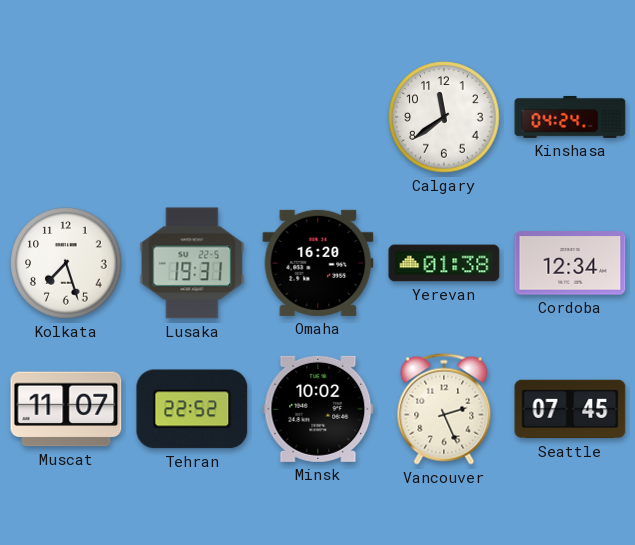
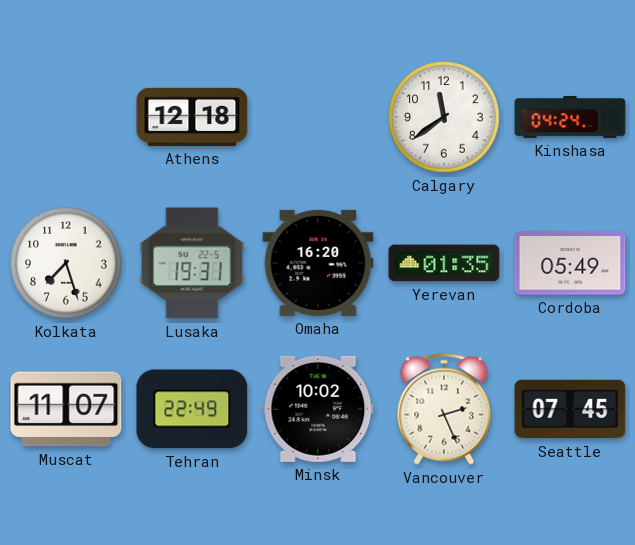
Athens: none -> 12:18 (192, 117)
Yerevan: 01:38 -> 01:35 (444, 263)
Cordoba: 12:34 -> 05:49 (570, 263)
Tehran: 22:52 -> 22:49 (192, 409)
